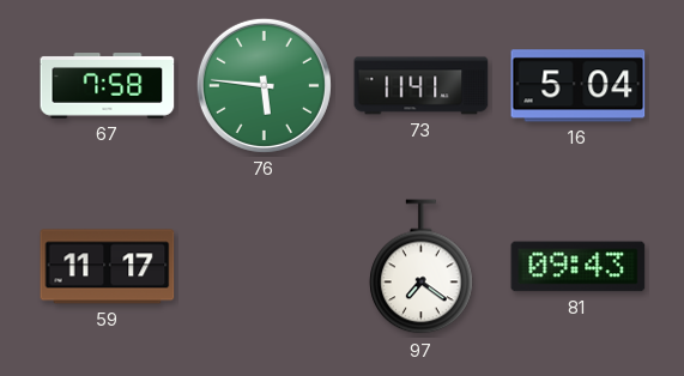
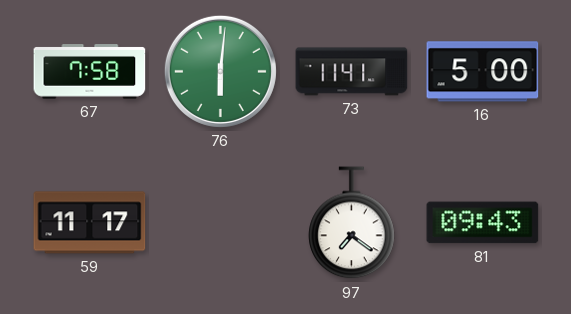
76: 5:46 -> 6:01 (220, 71)
16: 5:04 -> 5:00 (483, 72)
